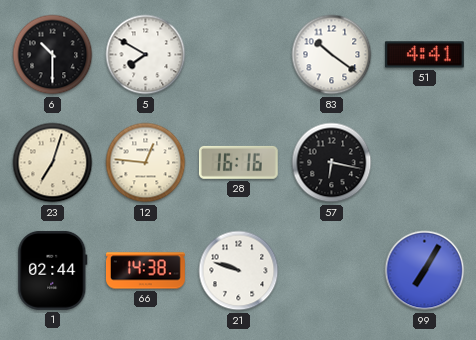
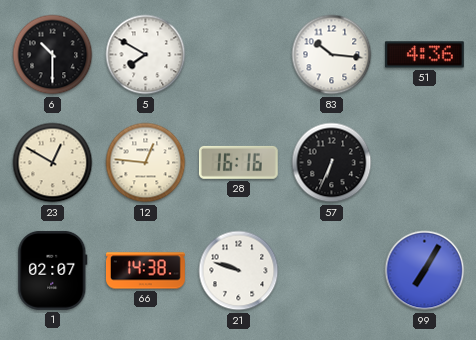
83: 10:21 -> 10:16 (332, 55)
51: 4:41 -> 4:36 (424, 55)
23: 7:03 -> 12:50 (53, 163)
57: 6:17 -> 6:34 (332, 163)
1: 02:44 -> 02:07 (53, 270)
